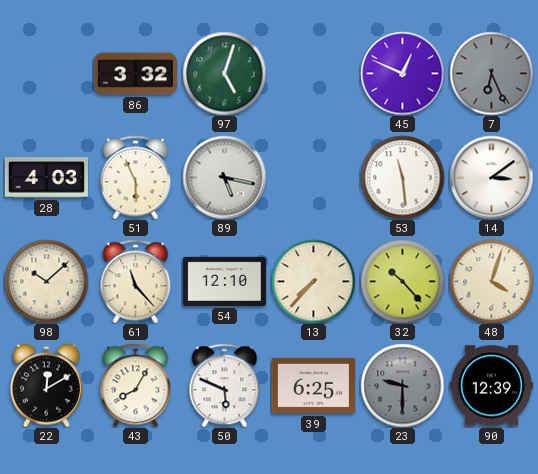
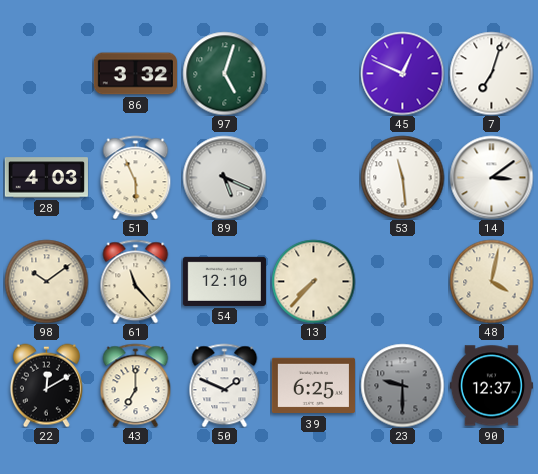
7: 6:26 -> 7:03 (491, 73)
7 dial: grey -> white (491, 73)
89: 5:17 -> 5:19 (224, 177)
98: 10:08 -> 10:09 (46, 281)
32: 10:23 -> none (402, 281)
48: 4:03 -> 4:02 (491, 281)
43: 8:05 -> 7:00 (136, 385)
50: 5:49 -> 1:49 (225, 385)
90: 12:39 -> 12:37 (491, 386)
